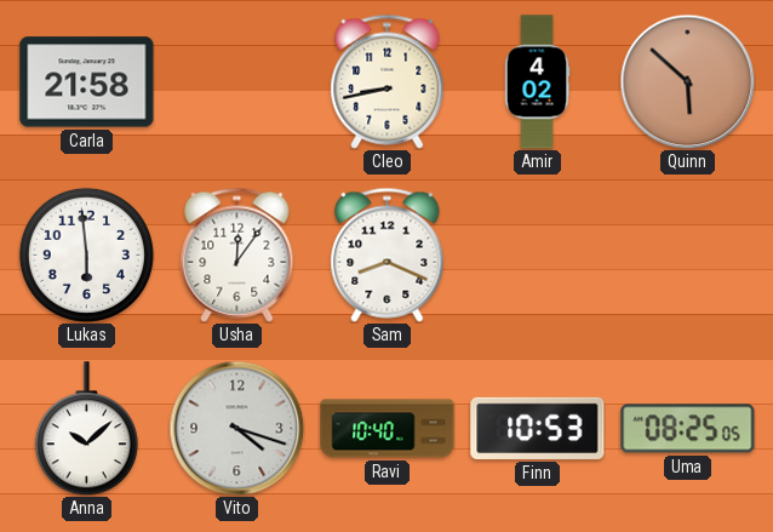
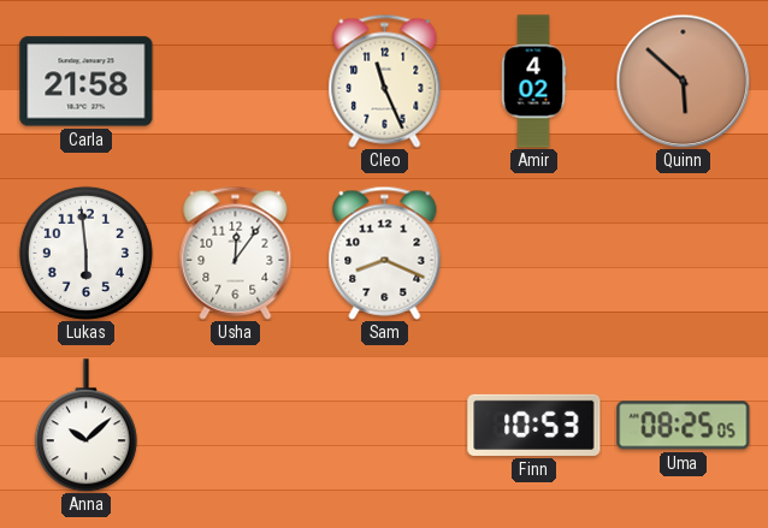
Cleo: 8:43 -> 11:26 (385, 81)
Vito: 4:18 -> none (236, 428)
Ravi: 10:40 -> none (388, 429)
